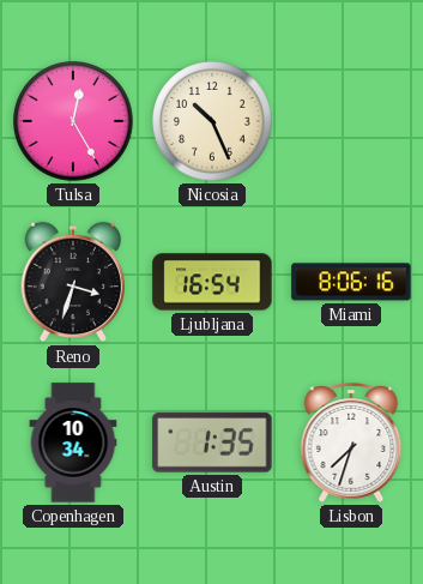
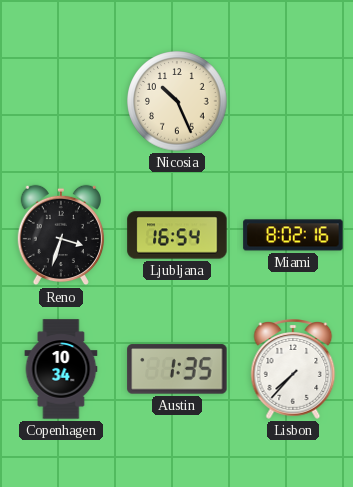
Tulsa: 12:25 -> none (73, 121)
Miami: 8:06 -> 8:02 (293, 235)
Lisbon: 7:33 -> 7:37 (293, 370)
